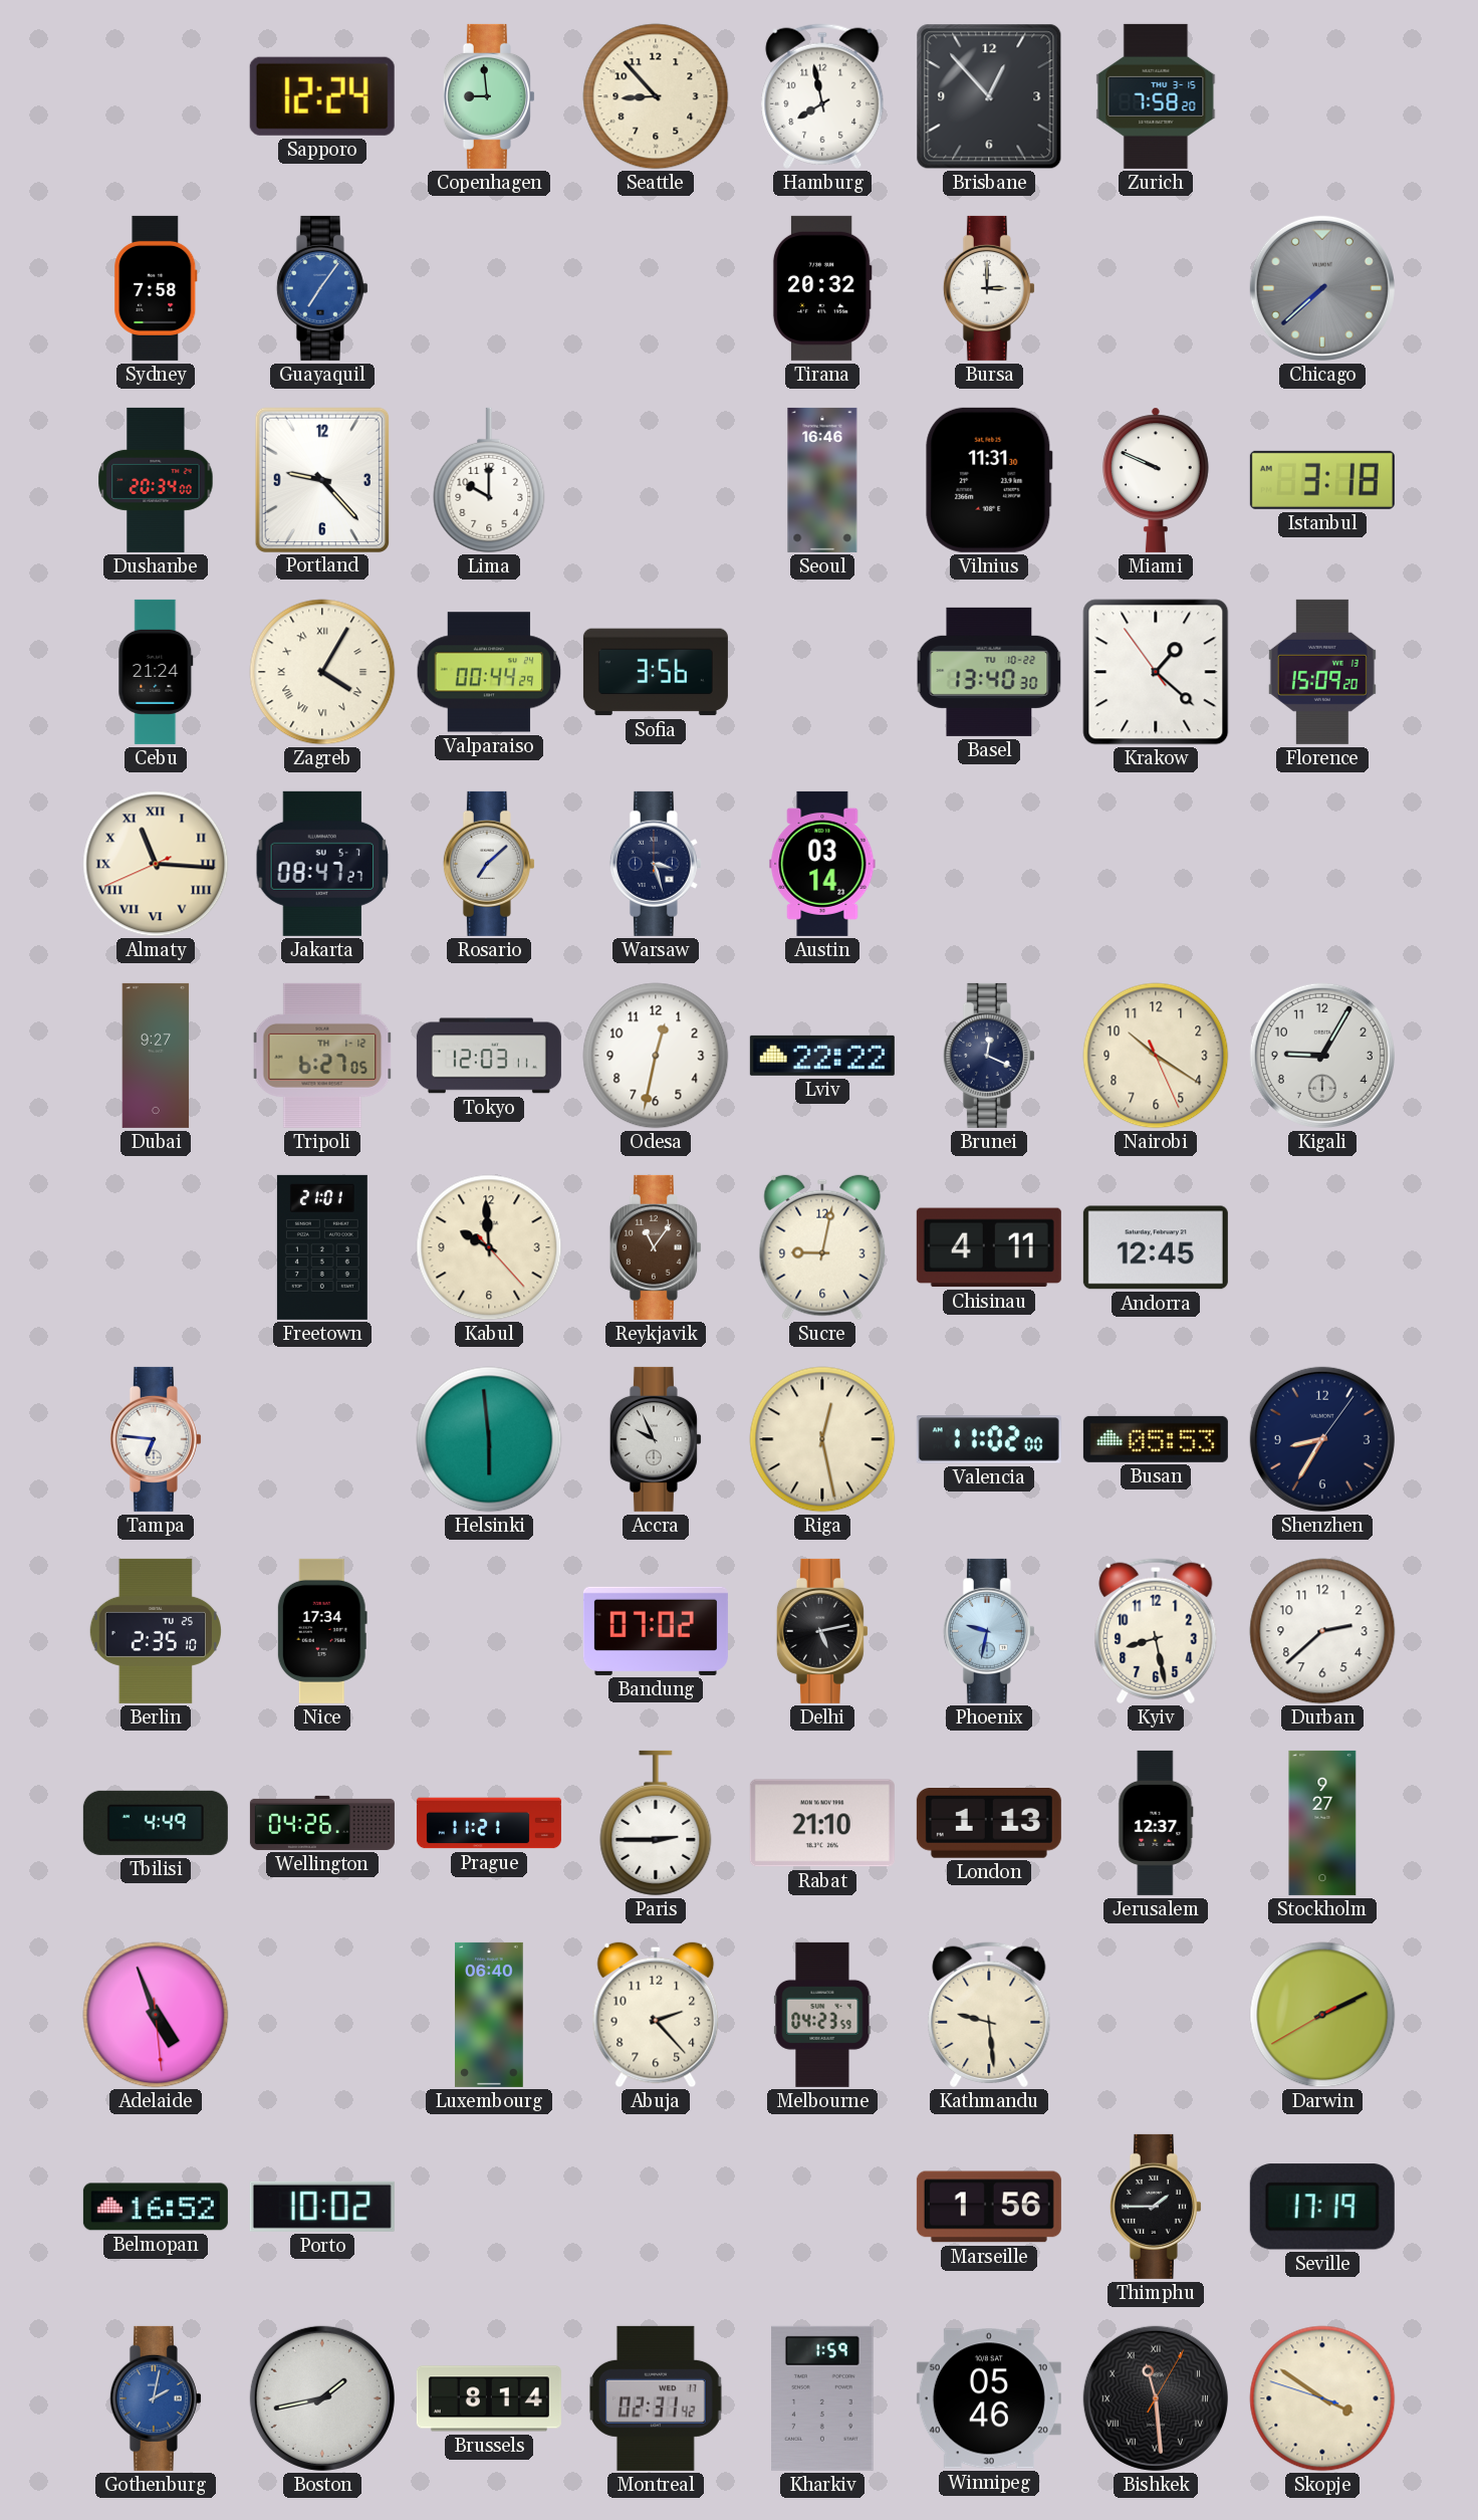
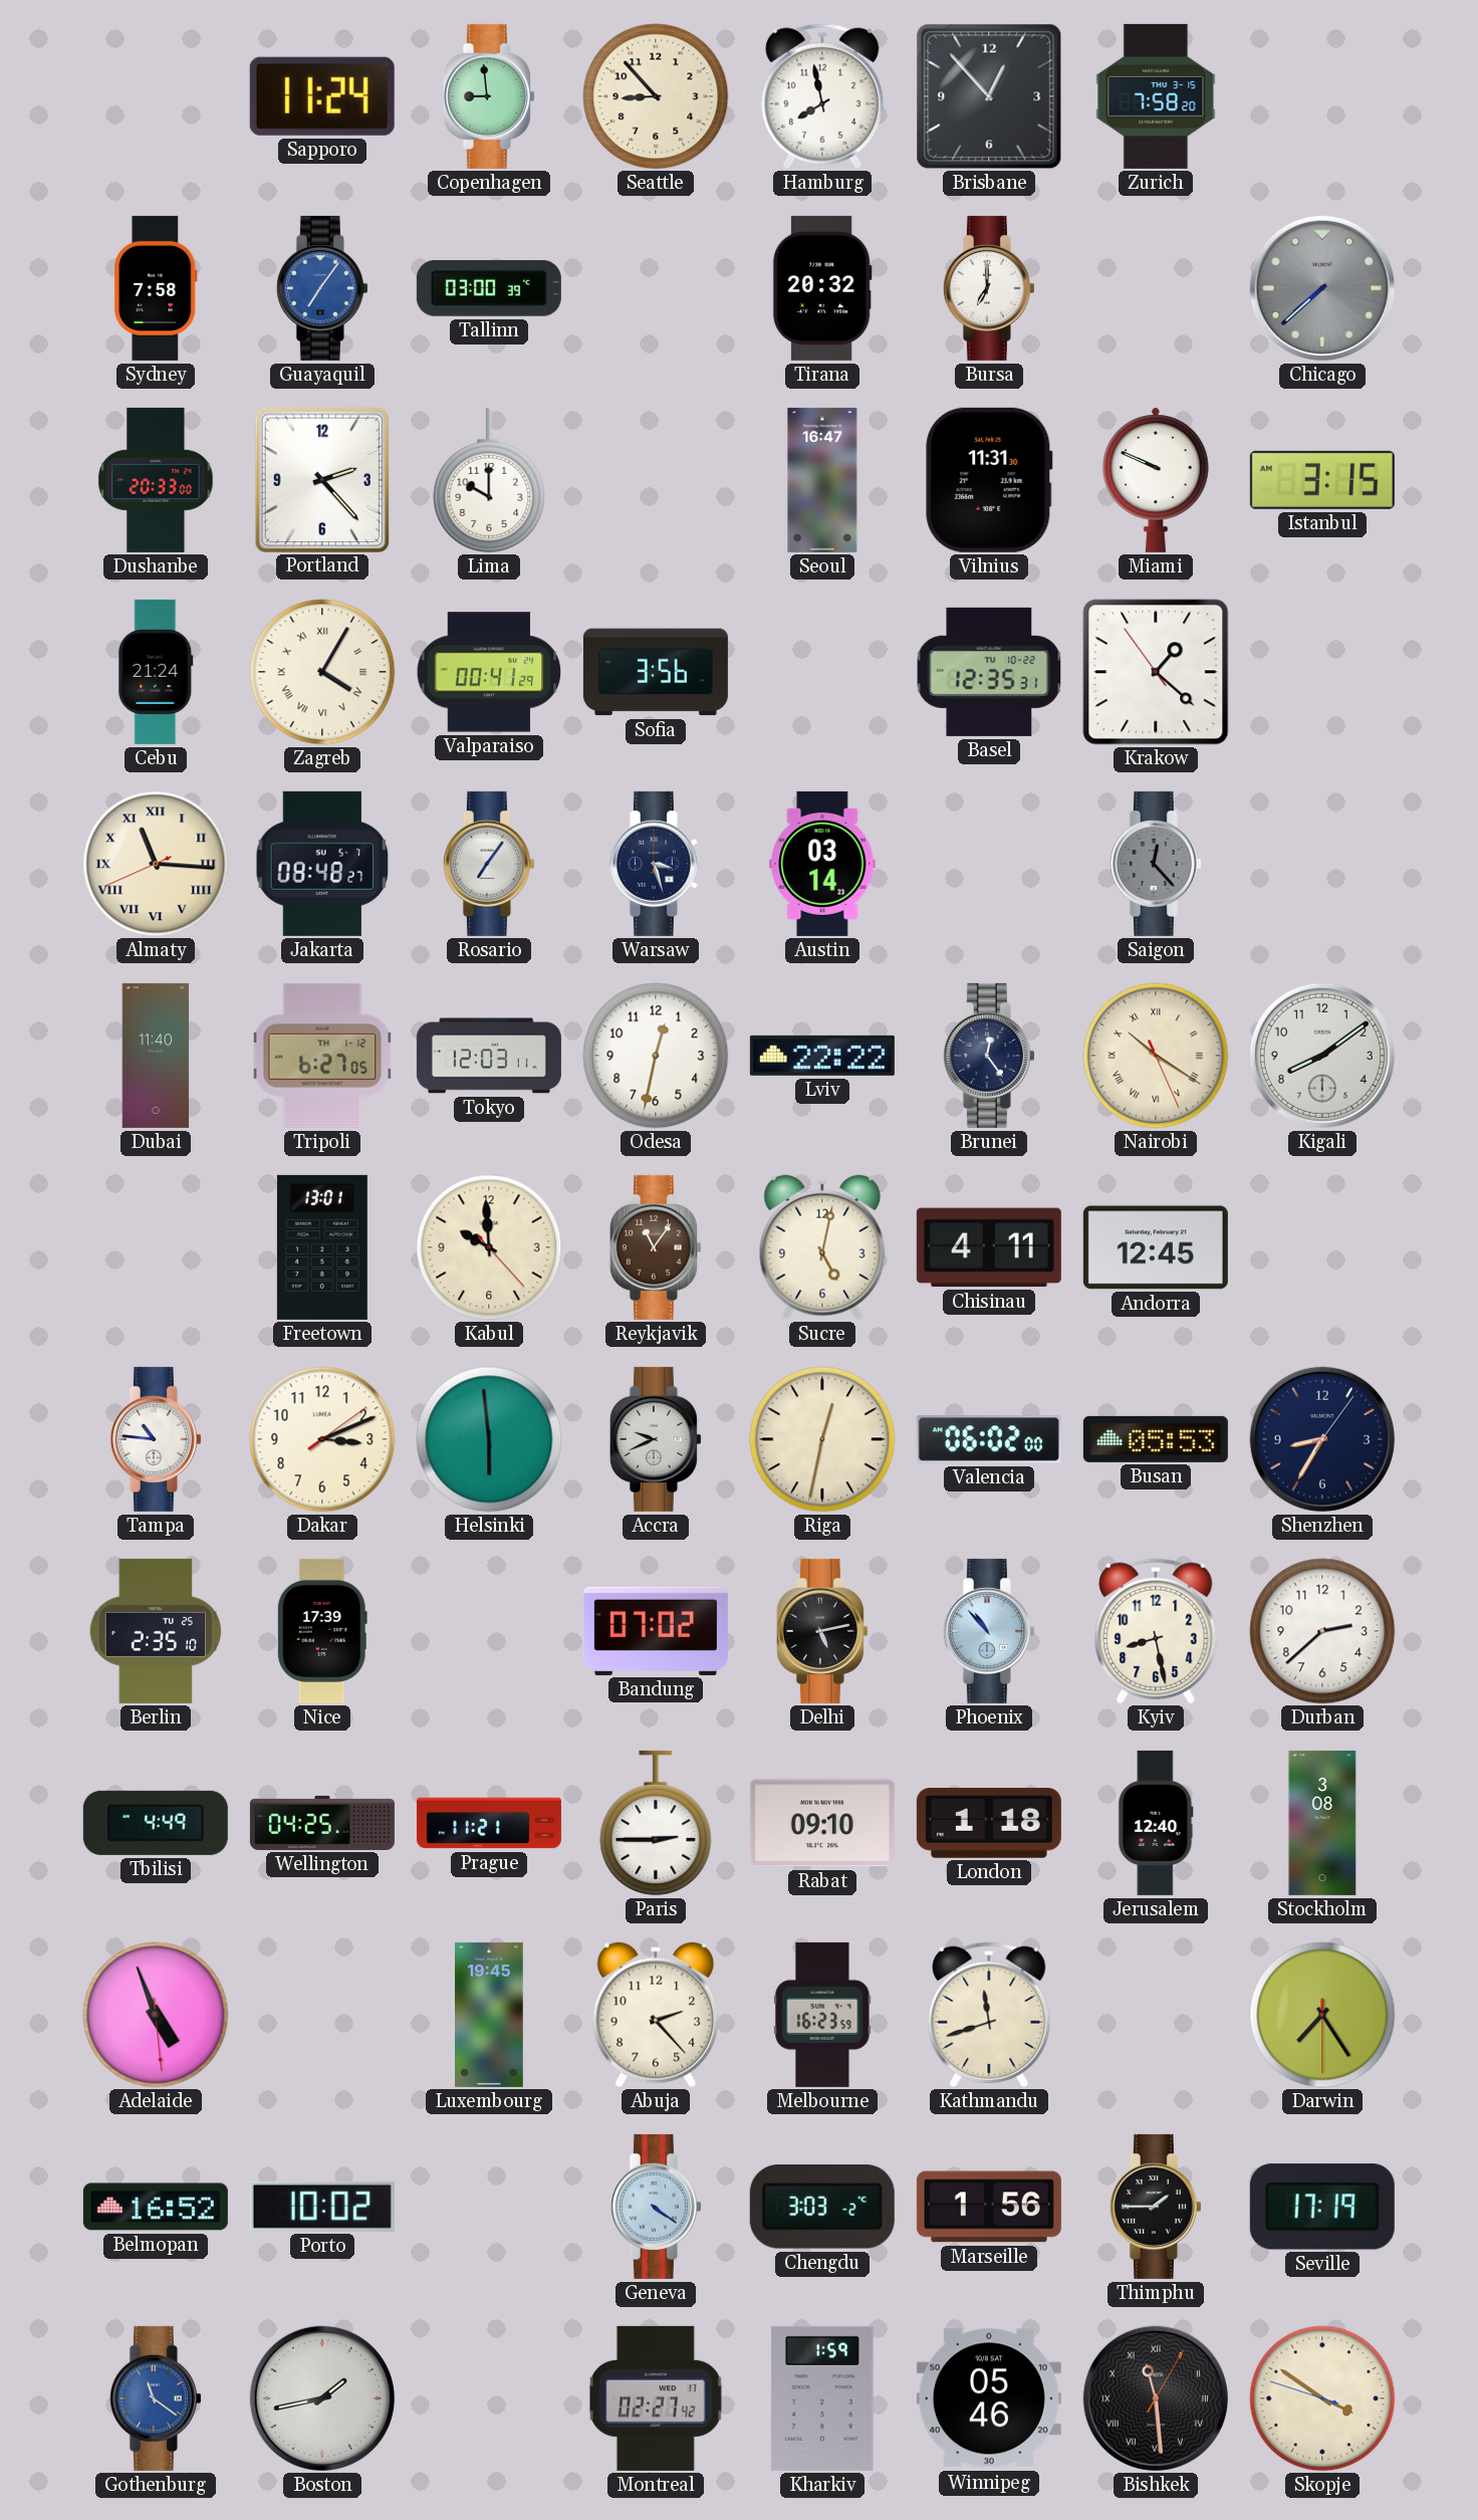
Sapporo: 12:24 -> 11:24 (322, 96)
Tallinn: none -> 03:00 (489, 288)
Bursa: 3:00 -> 7:00 (989, 288)
Dushanbe: 20:34 -> 20:33 (156, 480)
Portland: 9:23 -> 2:23 (321, 479)
Seoul: 16:46 -> 16:47 (822, 480)
Istanbul: 3:18 -> 3:15 (1322, 480)
Valparaiso: 00:44 -> 00:41 (489, 672)
Basel: 13:40 -> 12:35 (989, 672)
Florence: 15:09 -> none (1322, 672)
Jakarta: 08:47 -> 08:48 (322, 864)
Rosario: 7:08 -> 7:06 (489, 864)
Saigon: none -> 12:23 (1156, 864)
Dubai: 9:27 -> 11:40 (156, 1056)
Brunei: 12:19 -> 12:24 (989, 1056)
Nairobi numerals: Arabic -> Roman (1156, 1056)
Kigali: 9:05 -> 8:09 (1322, 1056)
Freetown: 21:01 -> 13:01 (322, 1247)
Sucre: 9:02 -> 5:02 (822, 1247)
Tampa: 6:46 -> 10:46 (156, 1439)
Dakar: none -> 3:11 (322, 1439)
Accra: 9:56 -> 9:41 (656, 1439)
Riga: 12:28 -> 12:32 (822, 1439)
Valencia: 11:02 -> 06:02 (989, 1439)
Nice: 17:34 -> 17:39 (322, 1631)
Phoenix: 9:32 -> 10:53 (989, 1631)
Wellington: 04:26 -> 04:25 (322, 1823)
Rabat: 21:10 -> 09:10 (822, 1823)
London: 1:13 -> 1:18 (989, 1824)
Jerusalem: 12:37 -> 12:40 (1156, 1823)
Stockholm: 9:27 -> 3:08 (1322, 1823)
Luxembourg: 06:40 -> 19:45 (489, 2015)
Melbourne: 04:23 -> 16:23 (822, 2015)
Kathmandu: 9:29 -> 11:42 (989, 2015)
Darwin: 2:10 -> 7:24 (1322, 2015)
Geneva: none -> 4:21 (656, 2207)
Chengdu: none -> 3:03 (822, 2208)
Gothenburg: 2:02 -> 11:21 (156, 2398)
Brussels: 8:14 -> none (489, 2398)
Montreal: 02:31 -> 02:27 (656, 2398)
